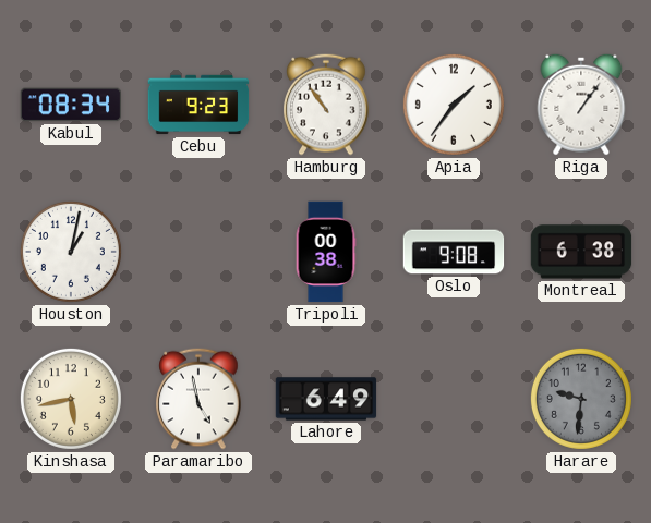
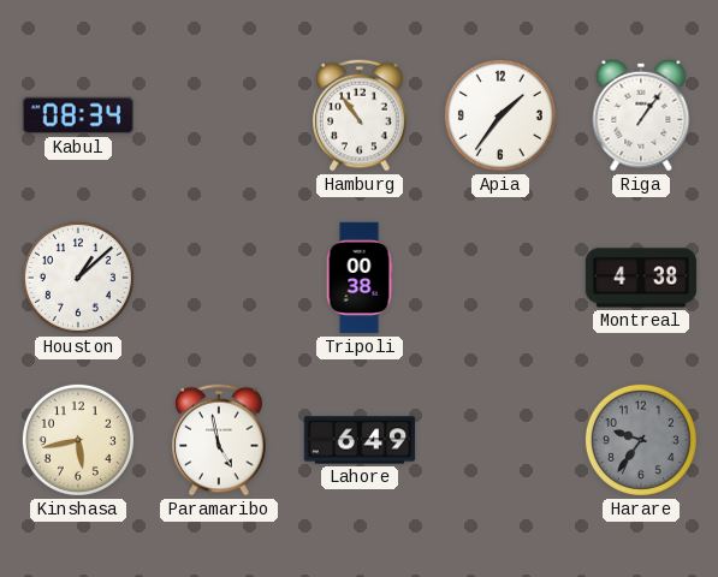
Cebu: 9:23 -> none (198, 105)
Houston: 1:02 -> 1:08 (78, 278)
Oslo: 9:08 -> none (454, 252)
Montreal: 6:38 -> 4:38 (641, 278)
Harare: 9:31 -> 9:36 (641, 440)
